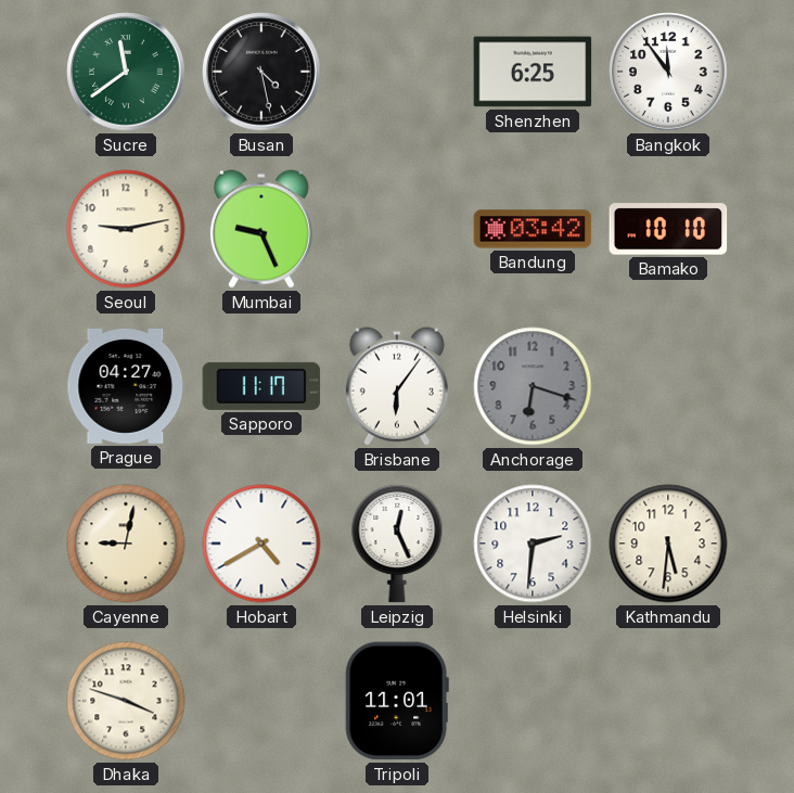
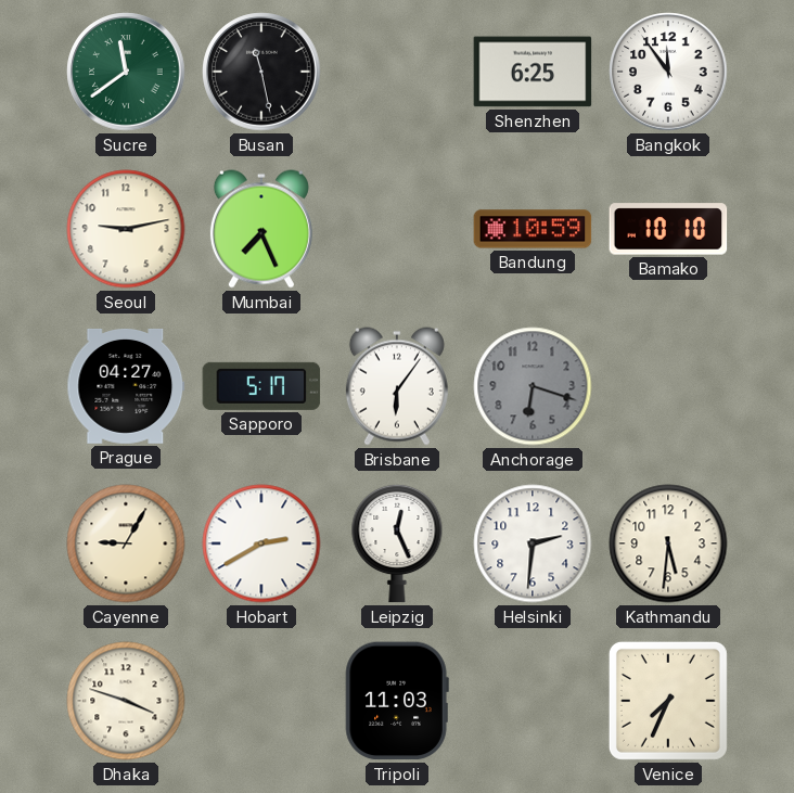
Busan: 4:28 -> 11:28 (261, 72)
Mumbai: 9:26 -> 7:26 (261, 229)
Bandung: 03:42 -> 10:59 (533, 229)
Sapporo: 11:17 -> 5:17 (261, 386)
Cayenne: 9:02 -> 9:05 (126, 543)
Hobart: 4:40 -> 2:40 (261, 543)
Tripoli: 11:01 -> 11:03 (397, 701)
Venice: none -> 7:34 (668, 701)
